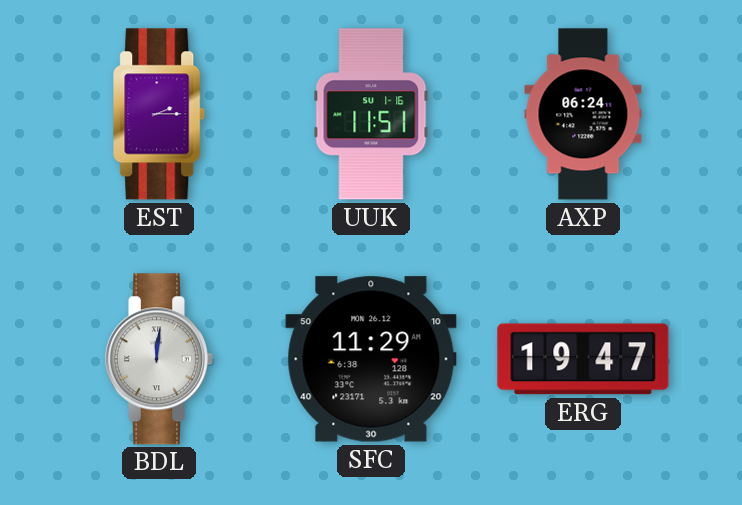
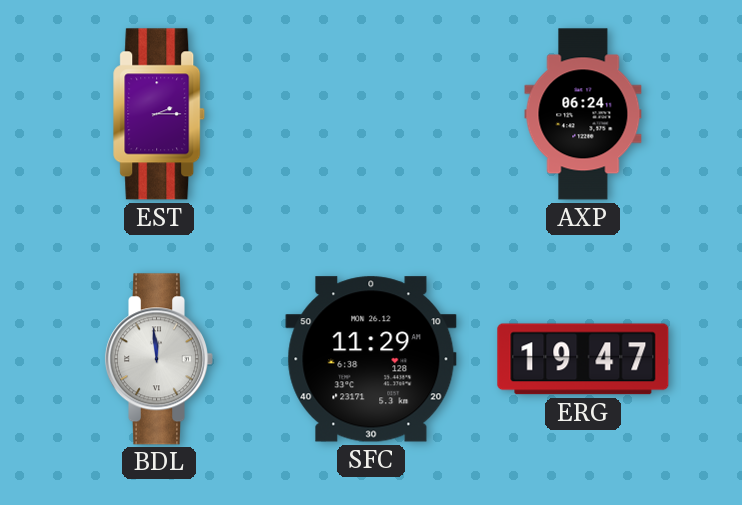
UUK: 11:51 -> none (371, 114)
BDL: 12:01 -> 11:59 (158, 359)
